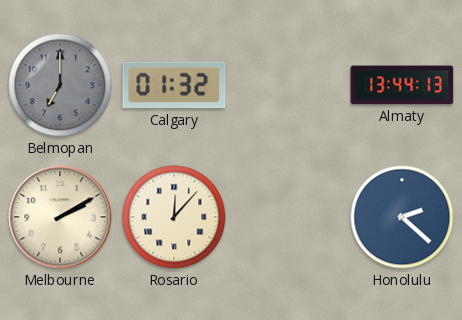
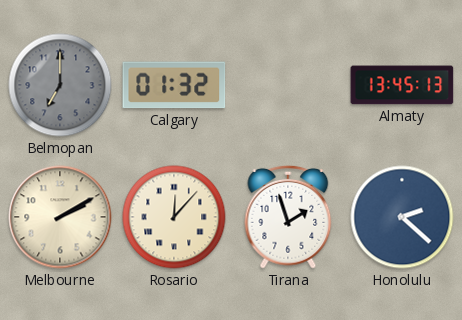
Almaty: 13:44 -> 13:45 (402, 85)
Tirana: none -> 1:57 (288, 217)
